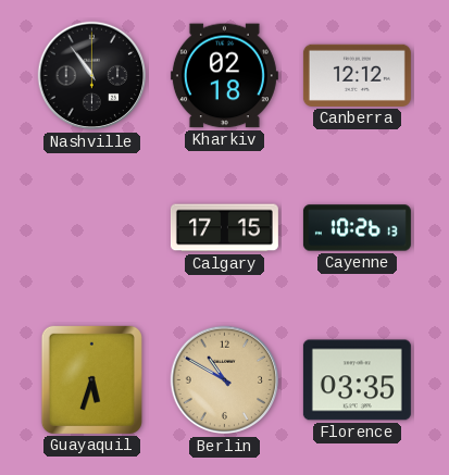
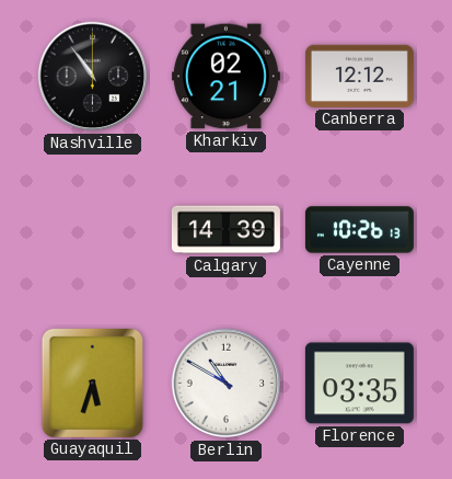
Kharkiv: 02:18 -> 02:21 (225, 77)
Calgary: 17:15 -> 14:39 (225, 230)
Berlin dial: champagne -> white (227, 384)
